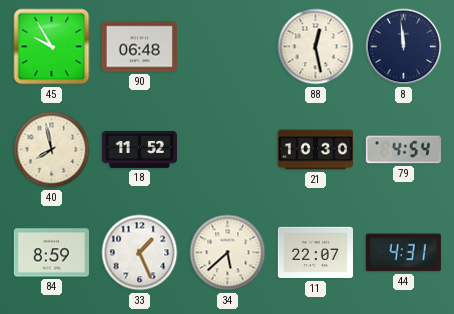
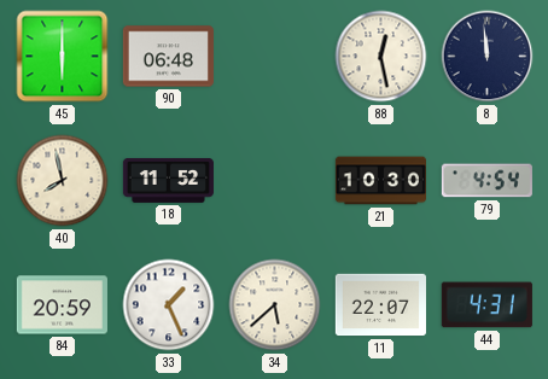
45: 9:55 -> 6:00 (63, 57)
84: 8:59 -> 20:59 (62, 305)
